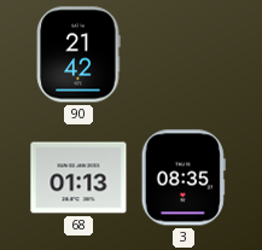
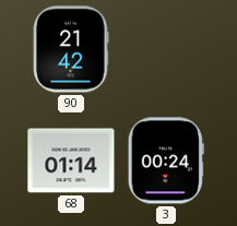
68: 01:13 -> 01:14 (71, 160)
3: 08:35 -> 00:24 (166, 160)
